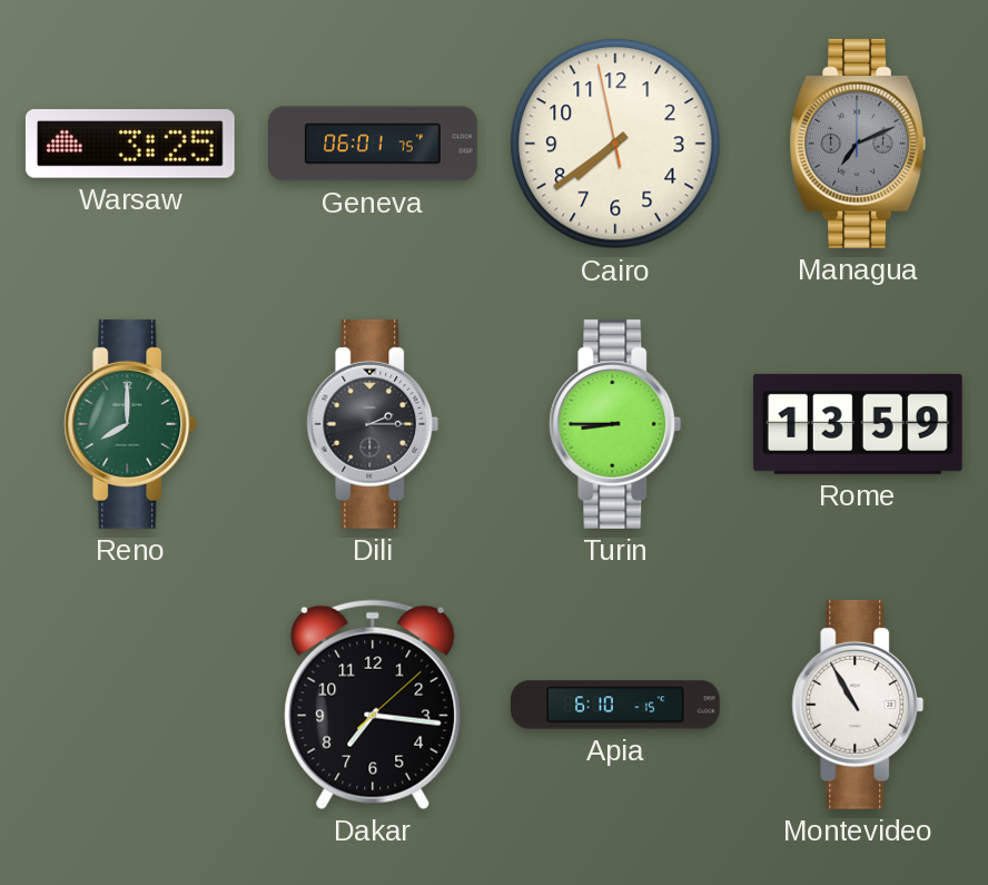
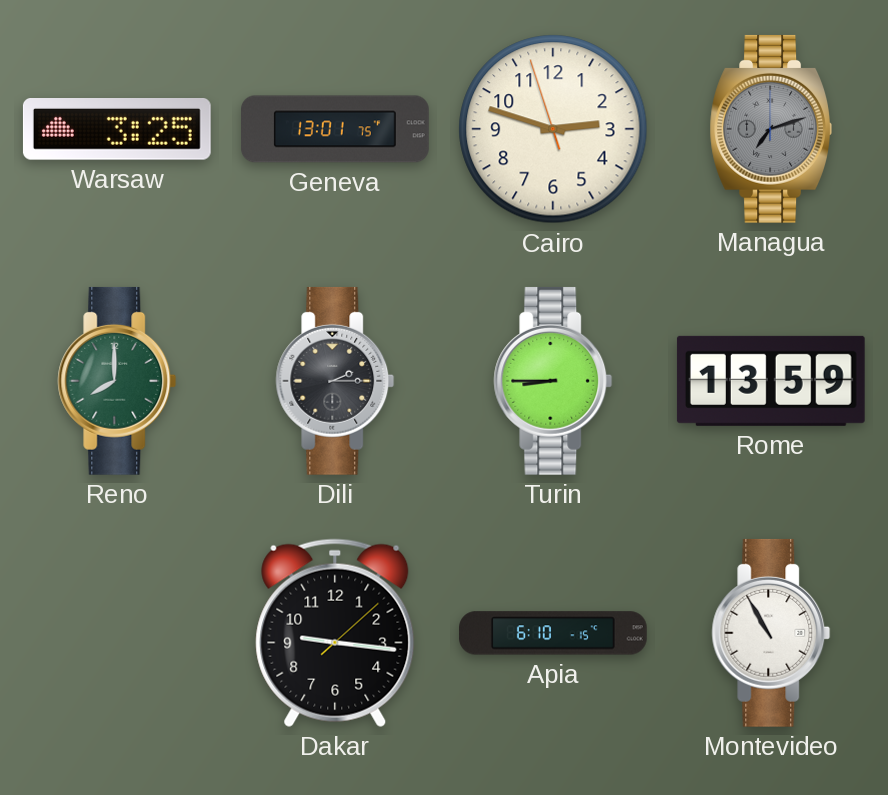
Geneva: 06:01 -> 13:01 (336, 129)
Cairo: 7:38 -> 2:47 (553, 129)
Managua: 7:11 -> 7:12 (770, 129)
Dakar: 7:16 -> 9:16 (335, 633)
